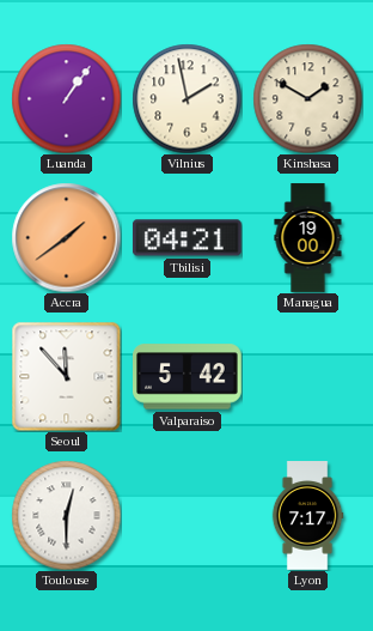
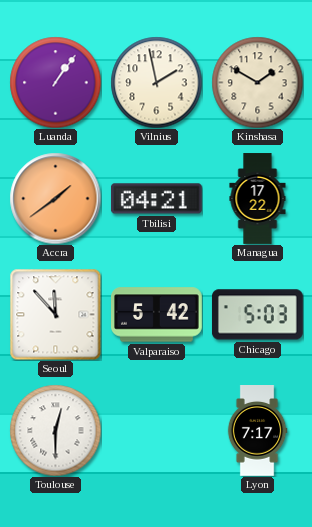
Managua: 19:00 -> 17:22 (258, 199)
Chicago: none -> 5:03 (257, 315)
